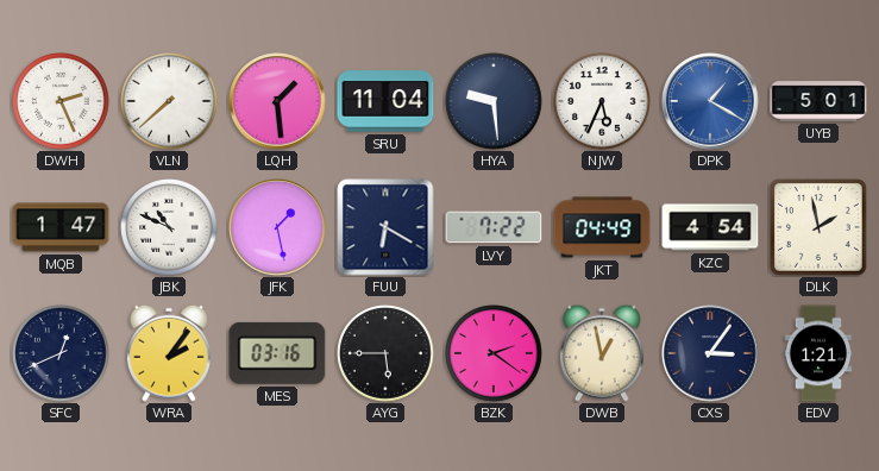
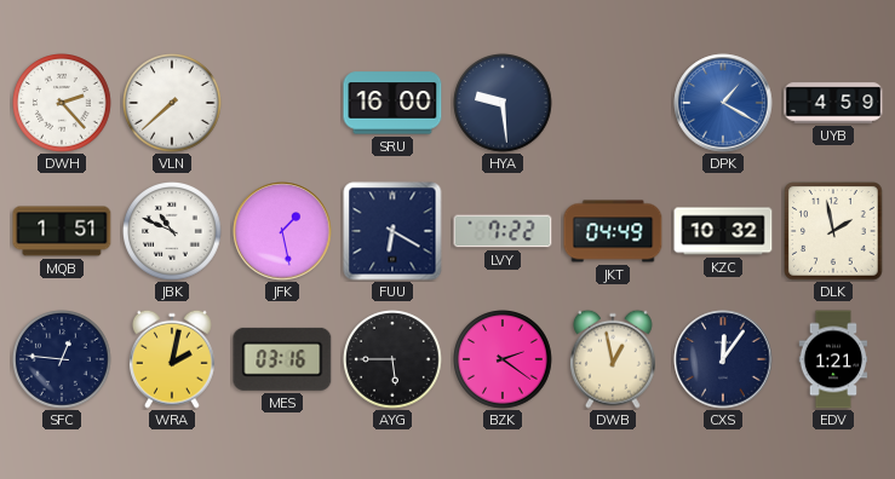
DWH: 2:26 -> 2:23 (63, 104)
LQH: 1:29 -> none (277, 101)
SRU: 11:04 -> 16:00 (392, 103)
NJW: 5:34 -> none (603, 102)
UYB: 5:01 -> 4:59 (833, 103)
MQB: 1:47 -> 1:51 (62, 231)
KZC: 4:54 -> 10:32 (723, 231)
SFC: 12:41 -> 12:46 (63, 360)
WRA: 2:06 -> 2:02 (172, 359)
CXS: 3:06 -> 12:06 (723, 359)
